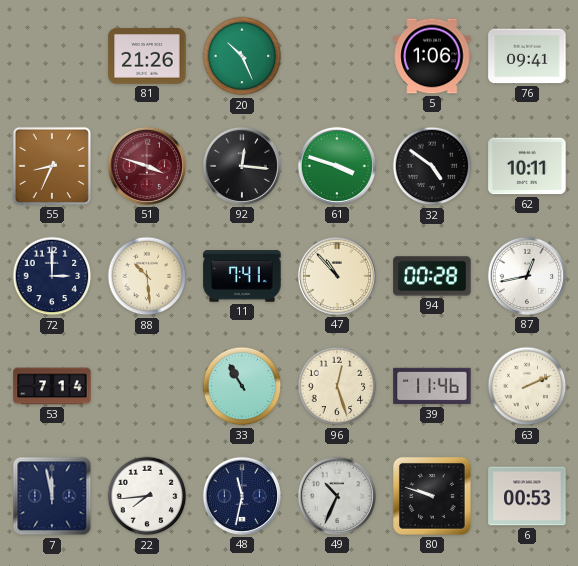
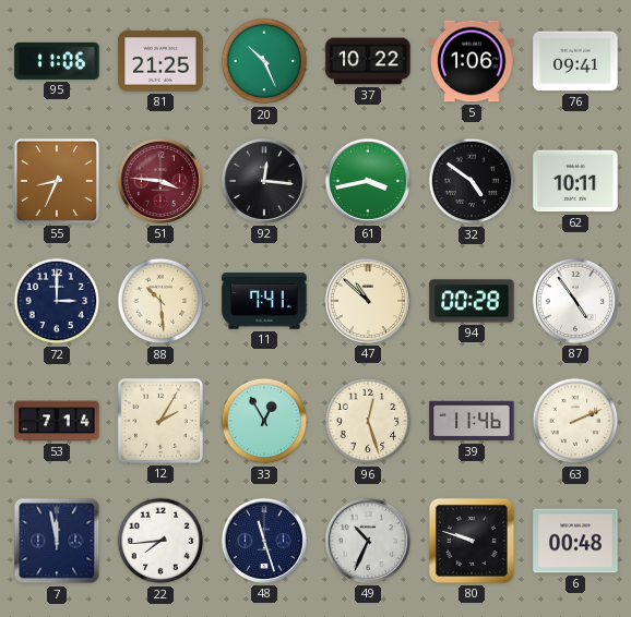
95: none -> 11:06 (57, 61)
81: 21:26 -> 21:25 (160, 61)
37: none -> 10:22 (368, 61)
51: 3:48 -> 3:46 (160, 181)
61: 3:48 -> 3:43 (368, 181)
47: 10:53 -> 10:52 (368, 301)
87: 12:43 -> 4:54 (575, 301)
12: none -> 2:05 (160, 421)
33: 10:55 -> 12:55 (264, 421)
48: 11:32 -> 11:27 (264, 541)
6: 00:53 -> 00:48 (575, 541)
